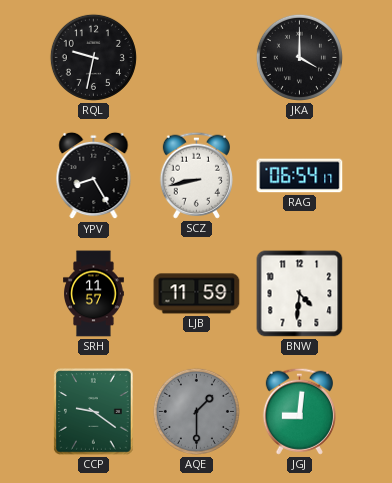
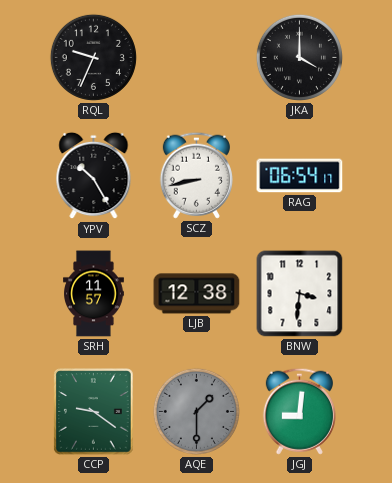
RQL: 9:32 -> 9:34 (93, 57)
YPV: 8:25 -> 10:25 (94, 176)
LJB: 11:59 -> 12:38 (197, 294)
BNW: 4:31 -> 3:31 (300, 294)
